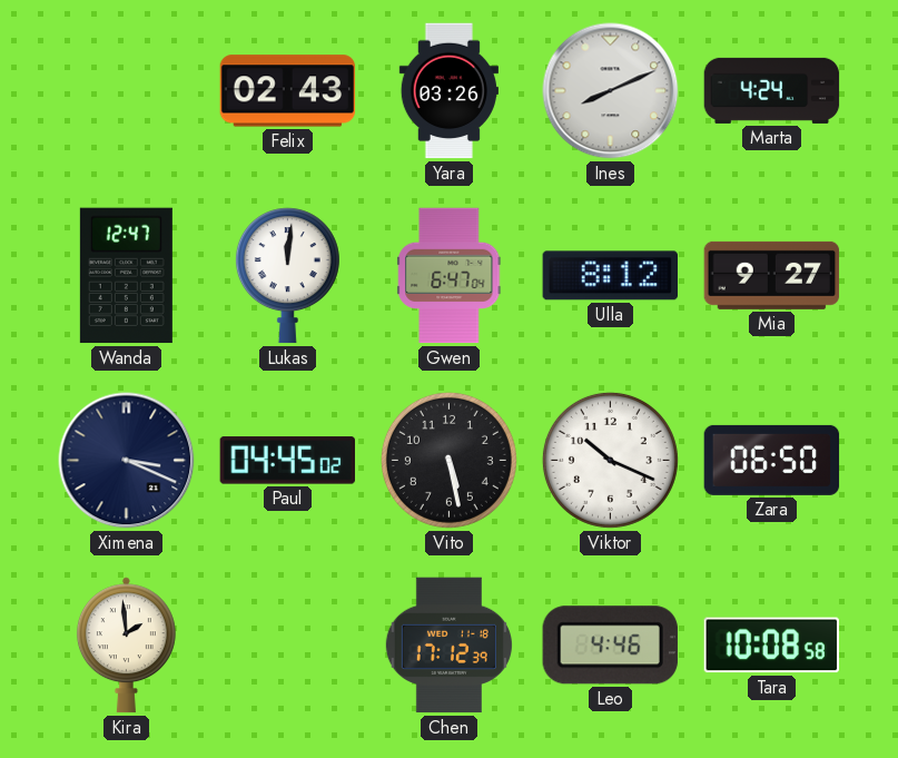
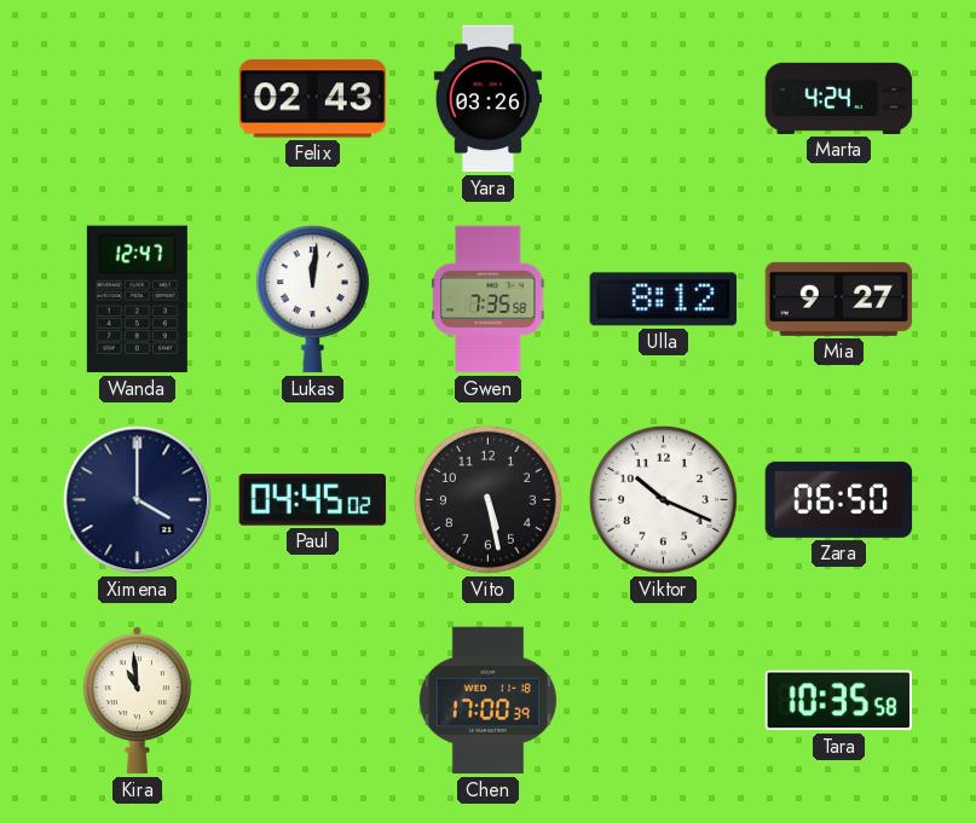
Ines: 8:11 -> none (611, 91)
Gwen: 6:47 -> 7:35 (489, 300)
Ximena: 3:19 -> 4:00 (138, 500)
Kira: 1:59 -> 10:59 (137, 701)
Chen: 17:12 -> 17:00 (487, 701)
Leo: 4:46 -> none (610, 646)
Tara: 10:08 -> 10:35 (839, 701)
